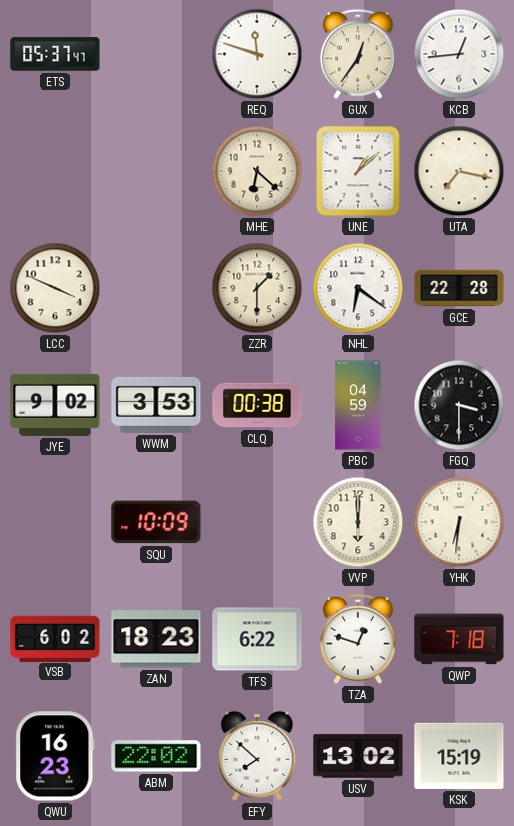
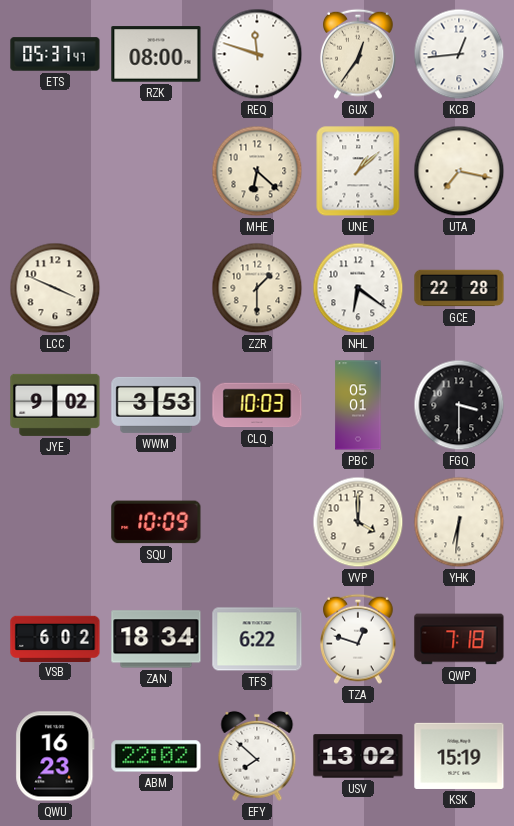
RZK: none -> 08:00 (156, 54)
CLQ: 00:38 -> 10:03 (257, 405)
PBC: 04:59 -> 05:01 (358, 405)
VVP: 6:00 -> 4:00 (358, 522)
ZAN: 18:23 -> 18:34 (156, 639)
